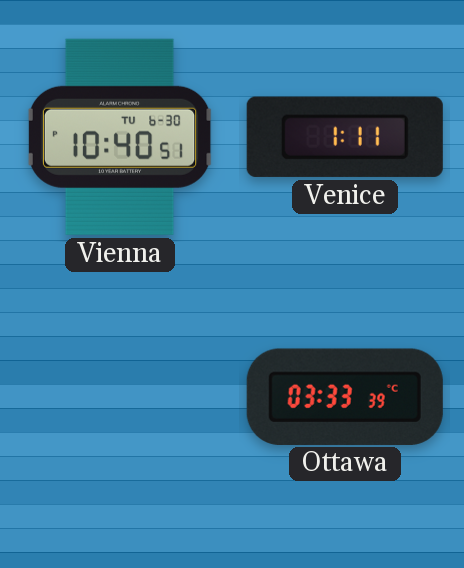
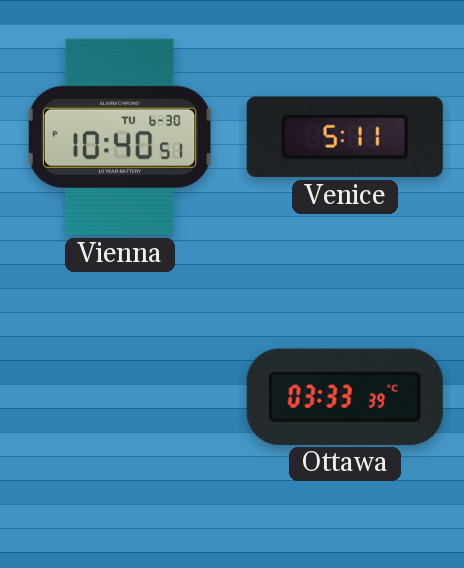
Venice: 1:11 -> 5:11 (345, 137)
